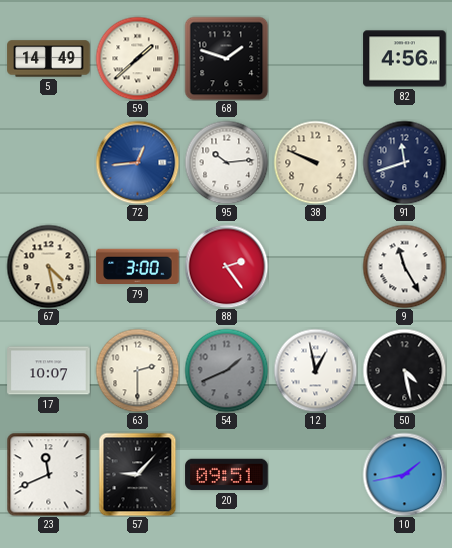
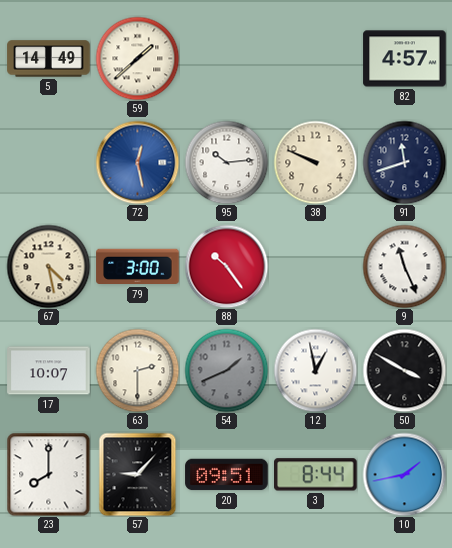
68: 1:48 -> none (226, 58)
82: 4:56 -> 4:57 (405, 59)
72: 12:44 -> 12:28 (137, 162)
88: 2:24 -> 10:24 (226, 266)
9: 11:25 -> 11:26 (404, 266)
50: 4:28 -> 3:50 (404, 370)
23: 11:41 -> 8:00 (48, 474)
3: none -> 8:44 (316, 475)
